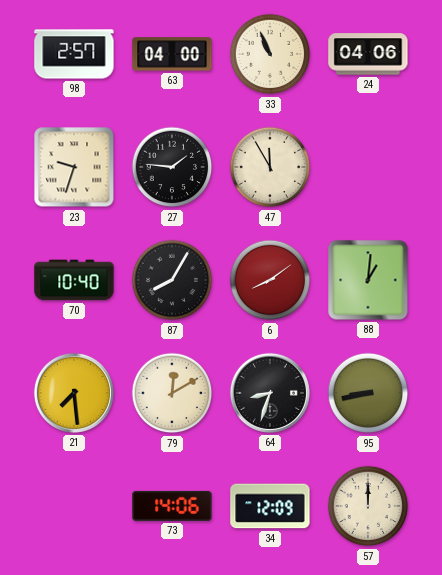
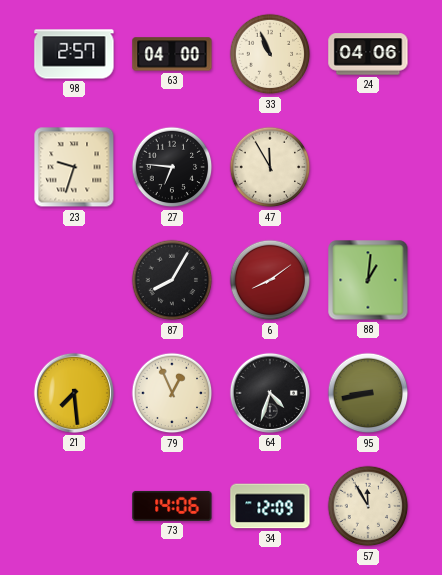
27: 1:46 -> 6:46 (172, 167)
70: 10:40 -> none (74, 280)
79: 12:10 -> 12:56 (172, 393)
64: 8:33 -> 4:33 (270, 393)
57: 12:00 -> 11:55 (368, 506)
